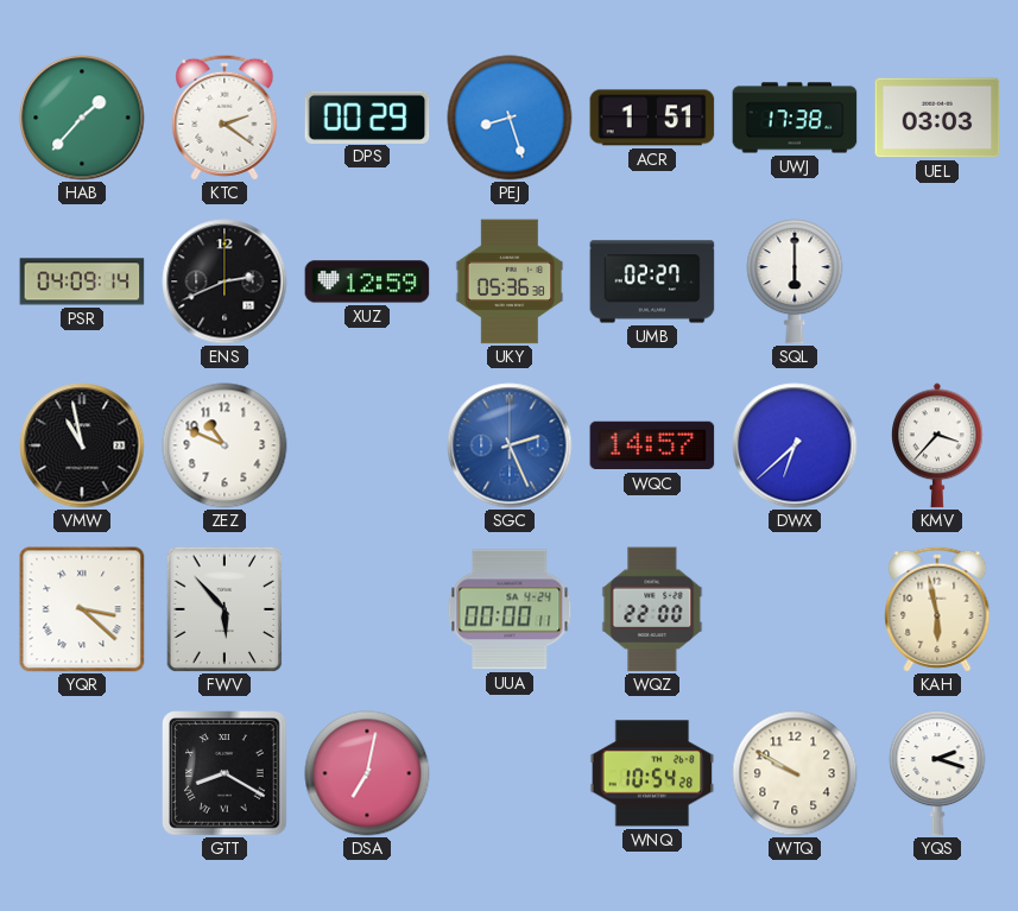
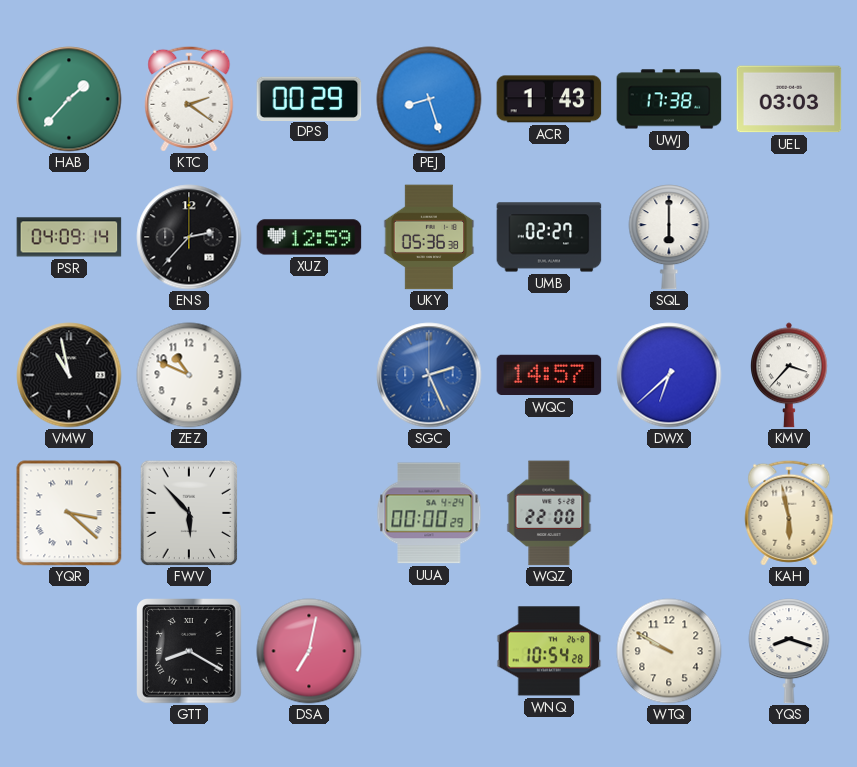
ACR: 1:51 -> 1:43 (549, 99)
ENS: 2:41 -> 2:37 (189, 237)
UUA: 00:00:11 -> 00:00:29 (429, 513)
YQS: 2:18 -> 8:18 (789, 651)
